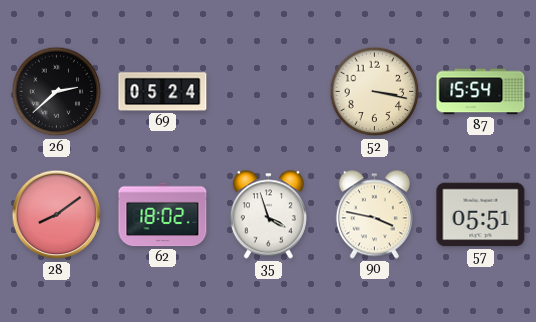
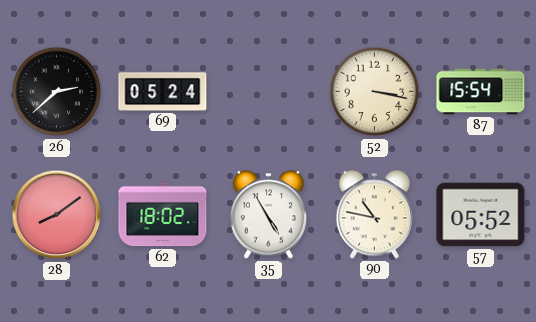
35: 3:57 -> 4:55 (268, 215)
90: 3:47 -> 10:47 (374, 215)
57: 05:51 -> 05:52 (481, 215)
